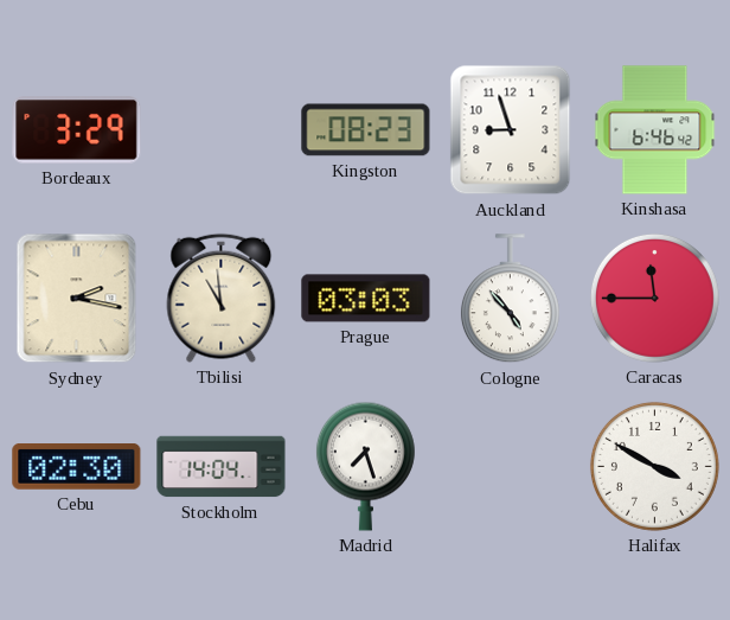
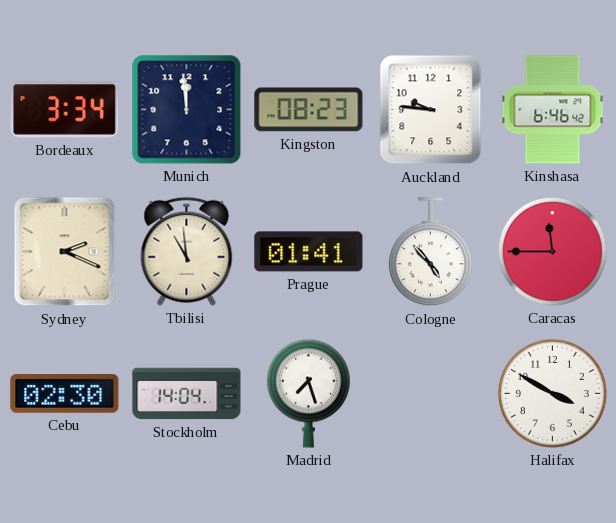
Bordeaux: 3:29 -> 3:34 (65, 110)
Munich: none -> 11:59 (187, 110)
Auckland: 8:57 -> 9:46 (431, 110)
Sydney: 2:17 -> 2:19 (65, 252)
Prague: 03:03 -> 01:41 (309, 252)
